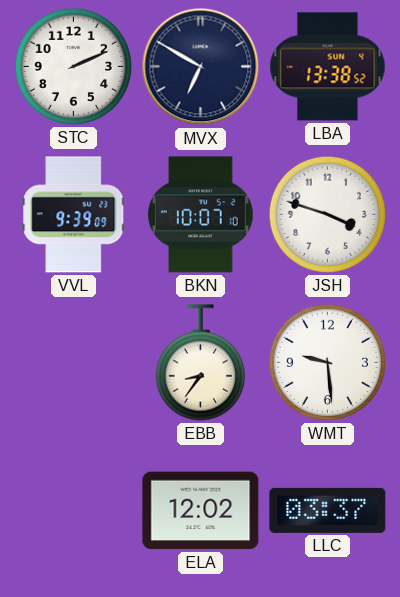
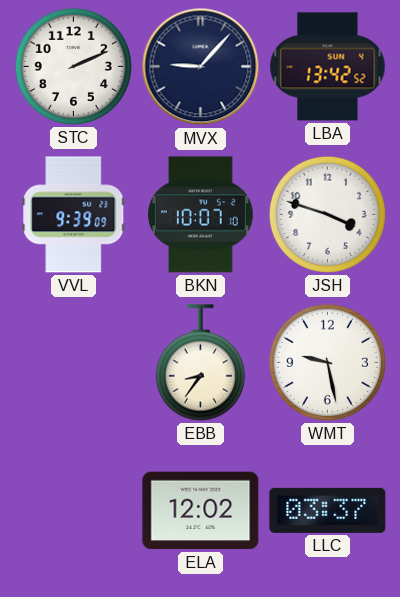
MVX: 6:50 -> 9:07 (201, 67)
LBA: 13:38 -> 13:42 (328, 67)
WMT: 9:29 -> 9:28 (327, 362)
